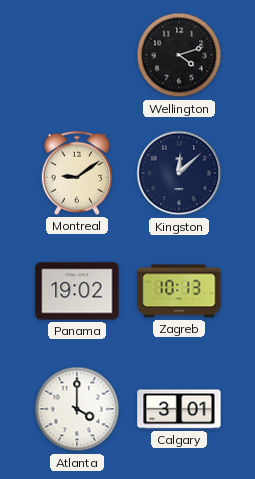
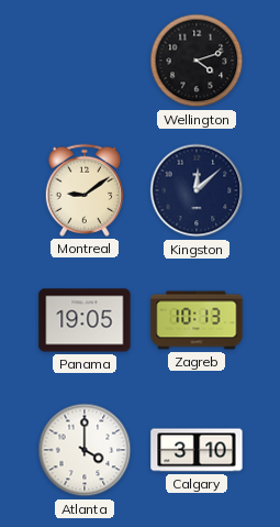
Panama: 19:02 -> 19:05 (85, 320)
Calgary: 3:01 -> 3:10 (197, 450)
